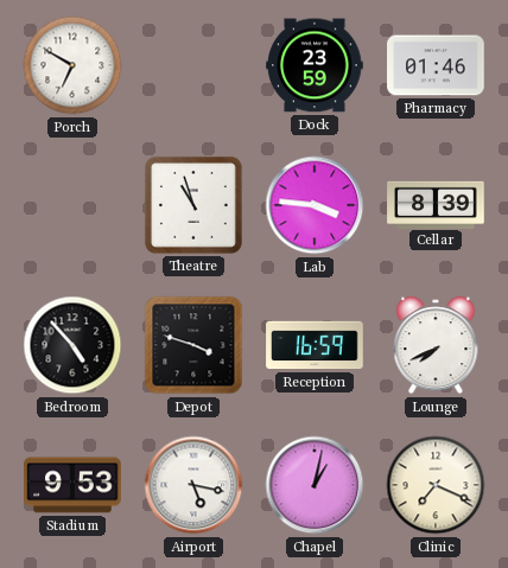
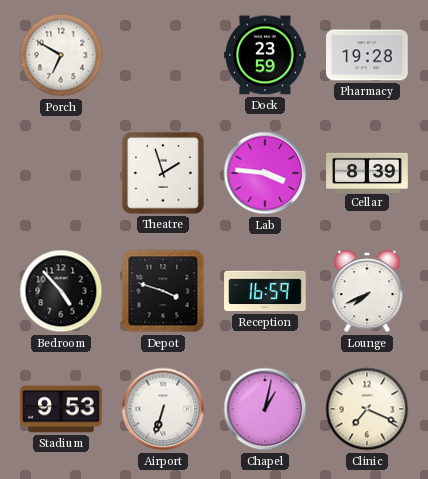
Pharmacy: 01:46 -> 19:28 (367, 55)
Theatre: 10:57 -> 1:57 (163, 173)
Airport: 5:17 -> 6:33 (163, 409)
